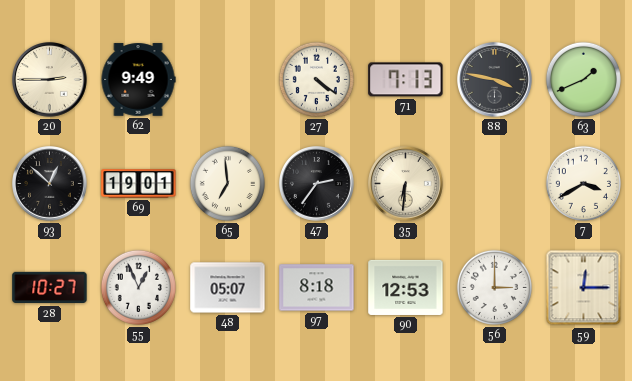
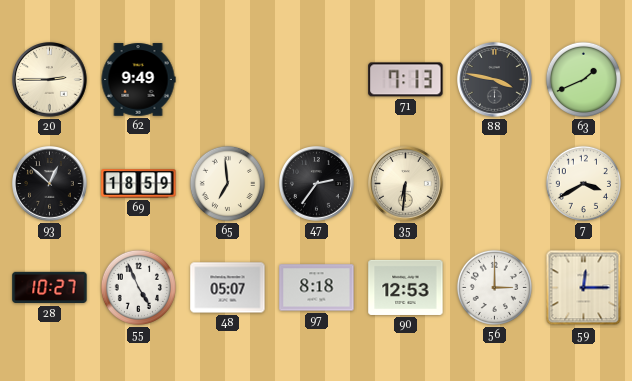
27: 4:21 -> none (316, 79)
69: 19:01 -> 18:59 (139, 184)
55: 12:56 -> 4:56 (138, 287)
